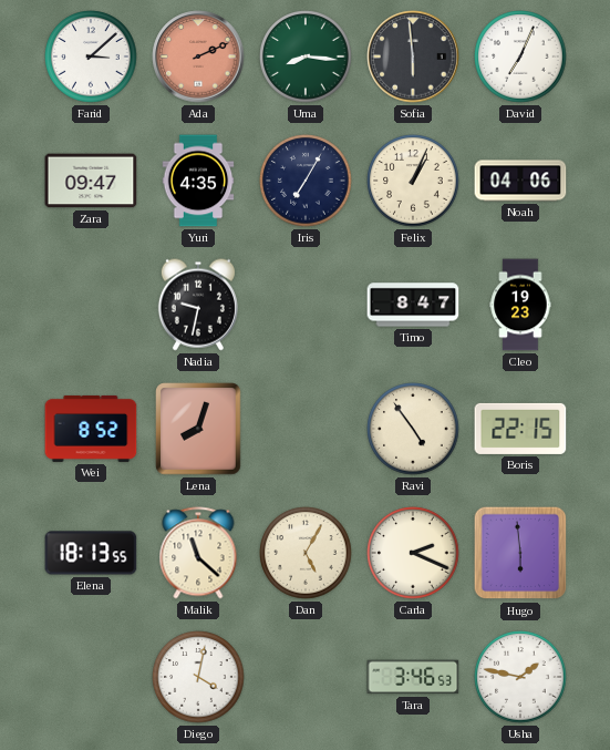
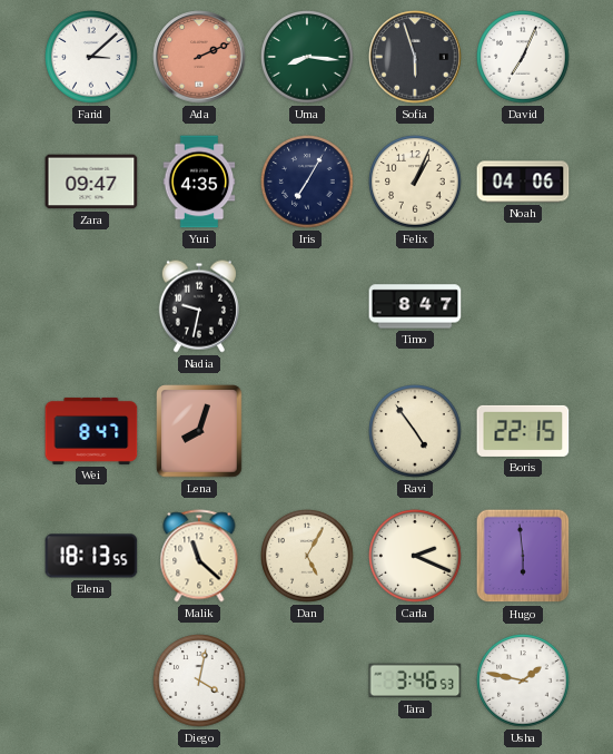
Sofia: 5:59 -> 5:57 (415, 57)
Cleo: 19:23 -> none (520, 305)
Wei: 8:52 -> 8:47 (91, 431)
